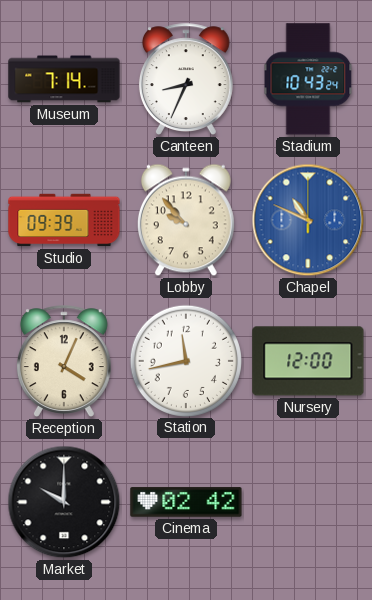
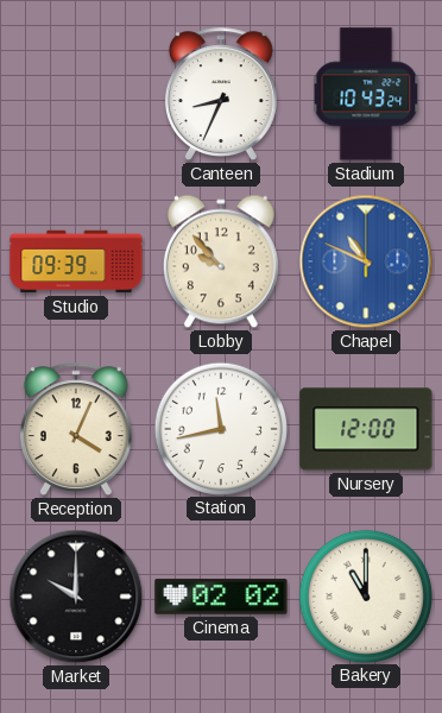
Museum: 7:14 -> none (64, 79)
Cinema: 02:42 -> 02:02 (221, 597)
Bakery: none -> 11:00 (365, 595)
